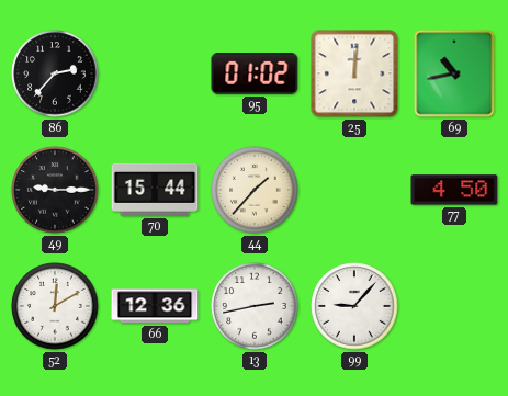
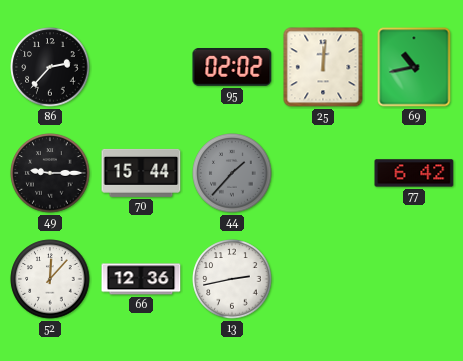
95: 01:02 -> 02:02 (232, 68)
44 dial: cream -> grey (232, 173)
77: 4:50 -> 6:42 (414, 173)
52: 12:10 -> 12:07 (50, 279)
99: 9:07 -> none (354, 306)
